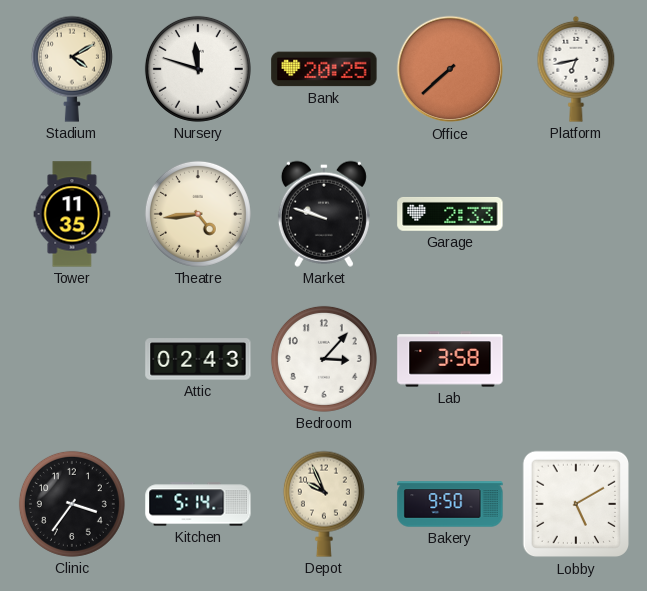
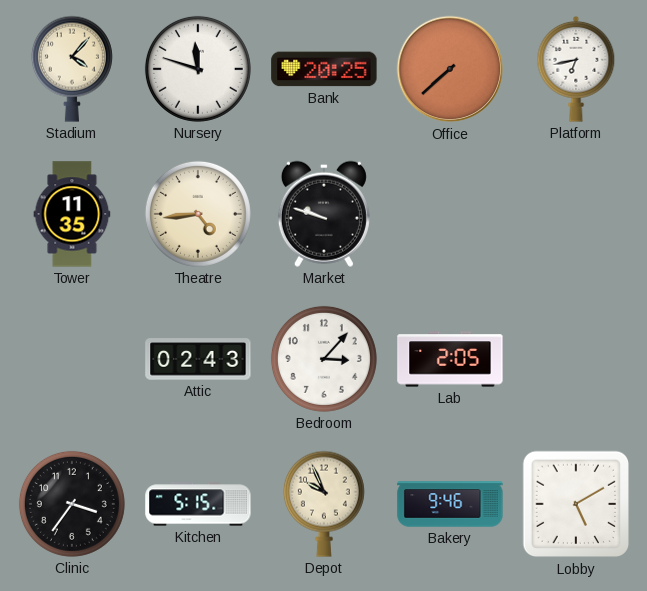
Stadium: 4:10 -> 4:07 (72, 69)
Garage: 2:33 -> none (450, 214)
Lab: 3:58 -> 2:05 (450, 359)
Kitchen: 5:14 -> 5:15 (198, 504)
Bakery: 9:50 -> 9:46 (450, 504)
